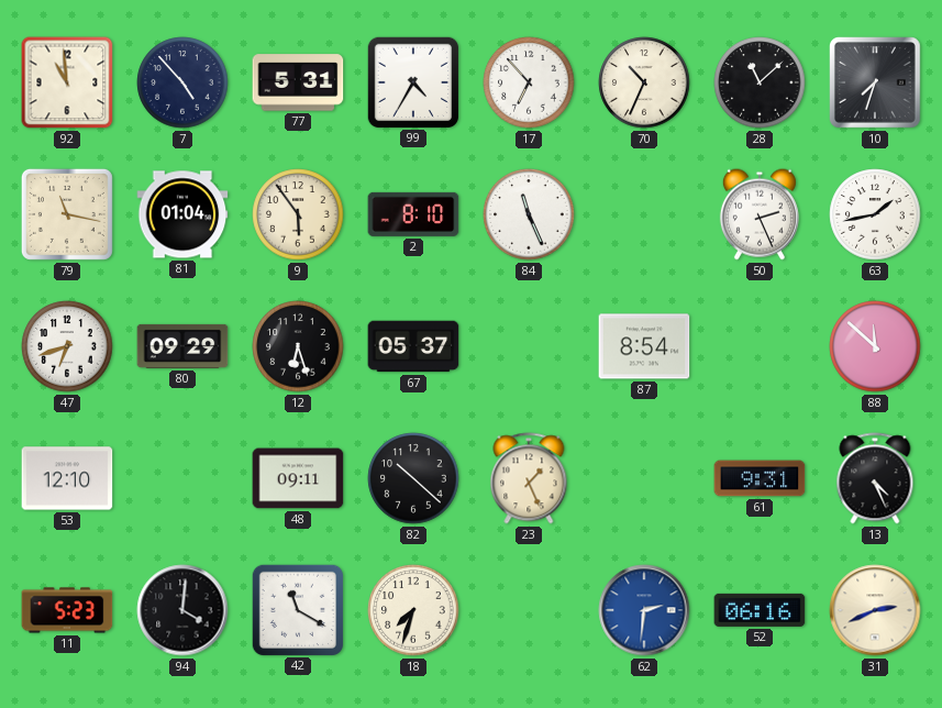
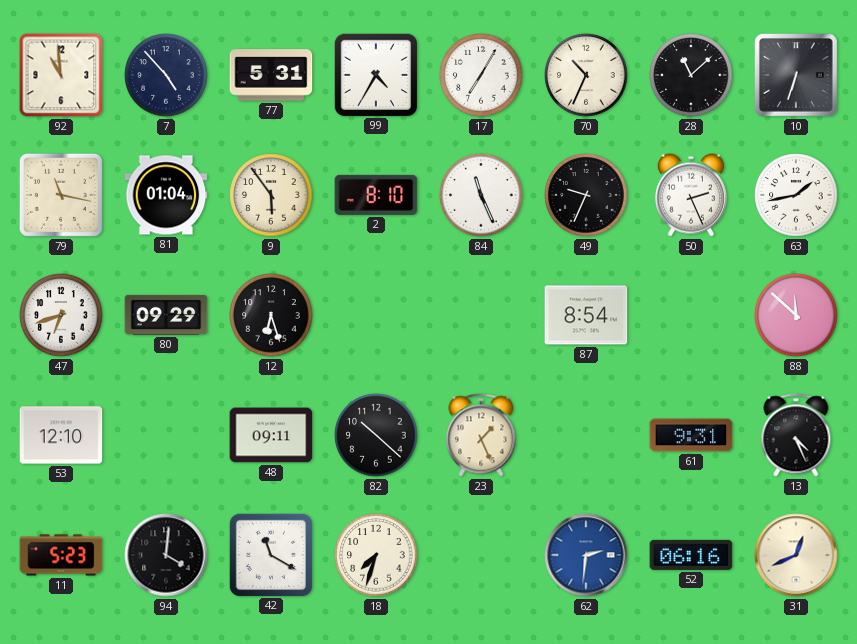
17: 6:53 -> 7:05 (481, 75)
10: 7:33 -> 6:33 (797, 76)
49: none -> 9:34 (586, 195)
67: 05:37 -> none (413, 346)
31: 2:41 -> 12:41 (796, 555)
